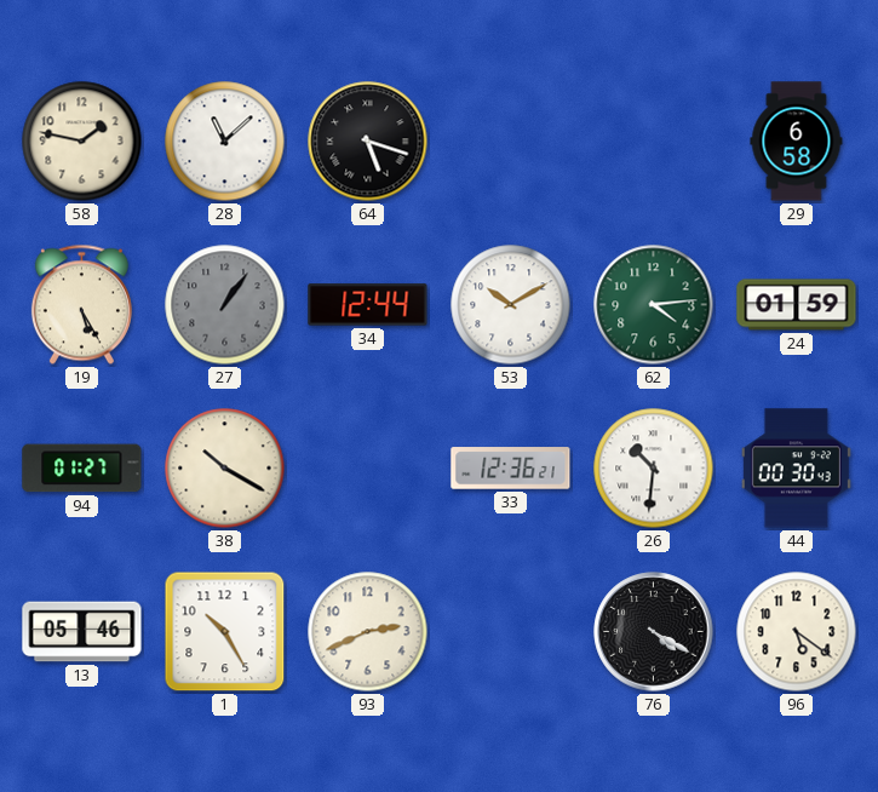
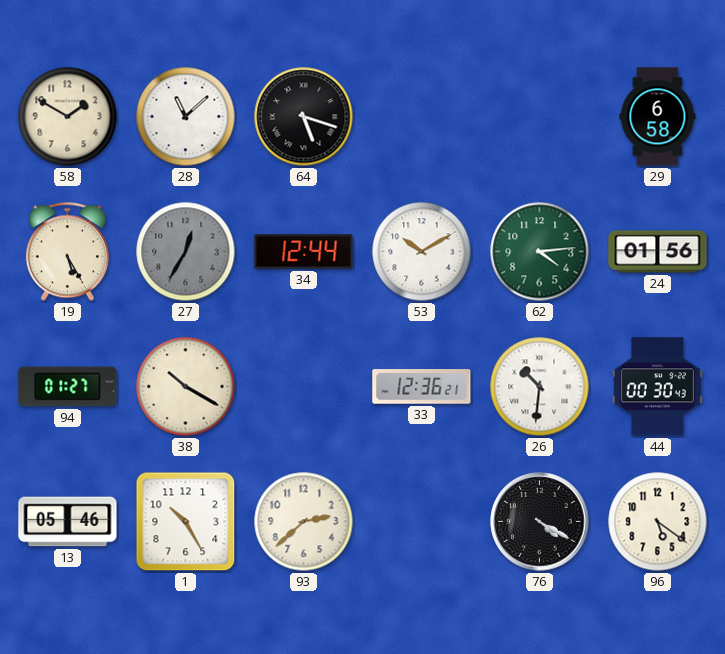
58: 1:47 -> 1:50 (68, 117)
27: 1:06 -> 12:35 (186, 252)
24: 01:59 -> 01:56 (658, 252)
93: 2:41 -> 2:38 (304, 522)
